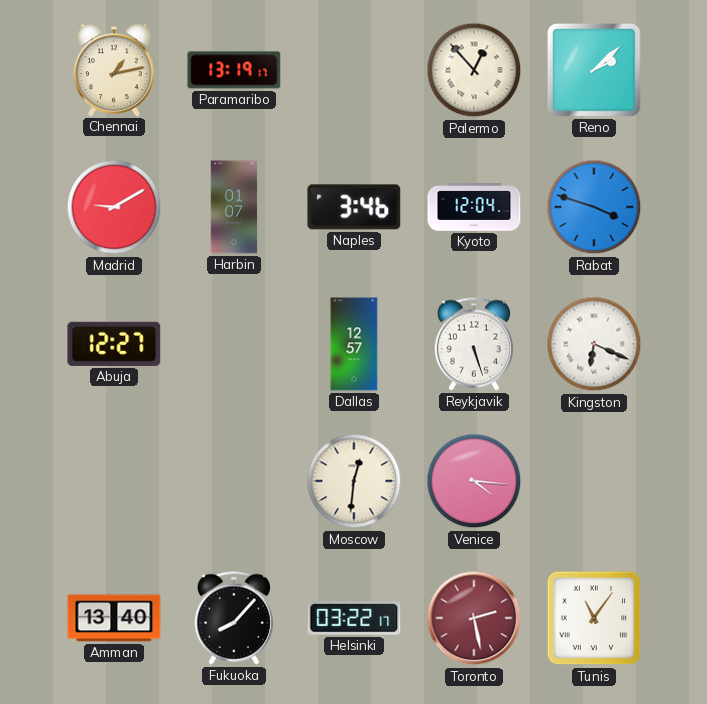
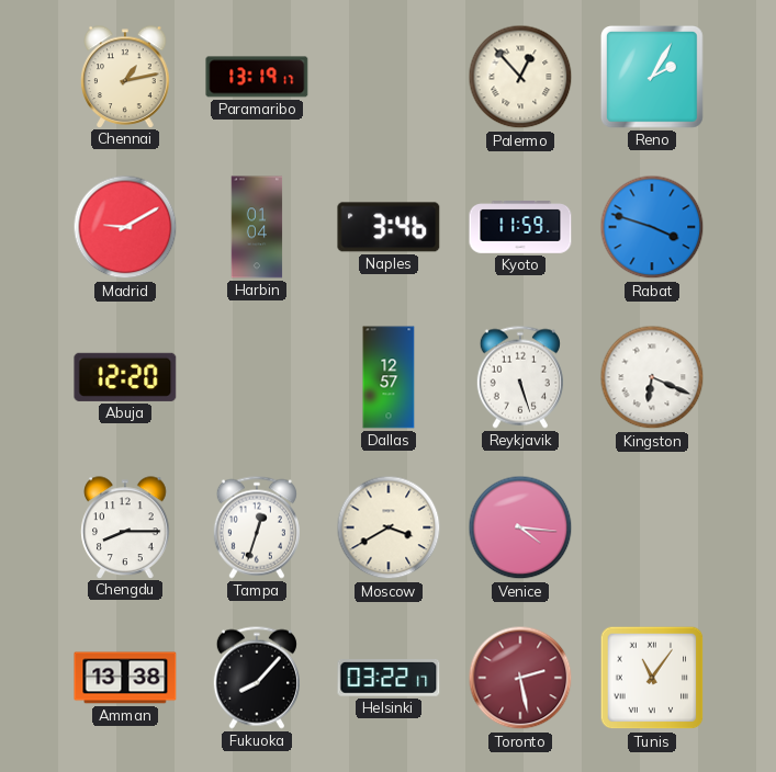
Reno: 2:08 -> 2:05 (653, 78)
Harbin: 01:07 -> 01:04 (257, 227)
Kyoto: 12:04 -> 11:59 (520, 227)
Abuja: 12:27 -> 12:20 (125, 377)
Chengdu: none -> 8:15 (125, 527)
Tampa: none -> 12:33 (257, 527)
Moscow: 12:31 -> 3:40 (389, 527)
Amman: 13:40 -> 13:38 (125, 678)
